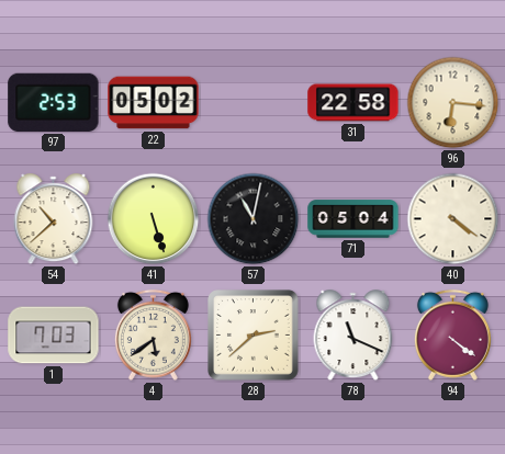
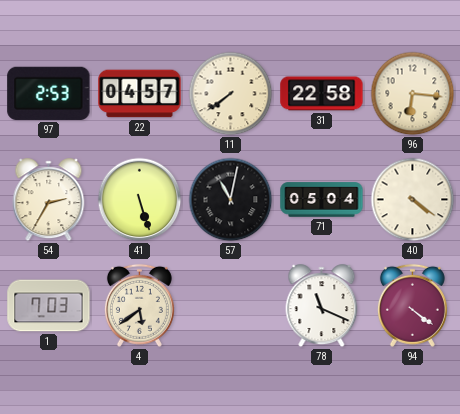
22: 05:02 -> 04:57 (140, 94)
11: none -> 7:39 (231, 94)
54: 10:38 -> 2:35 (49, 200)
28: 2:38 -> none (254, 336)
